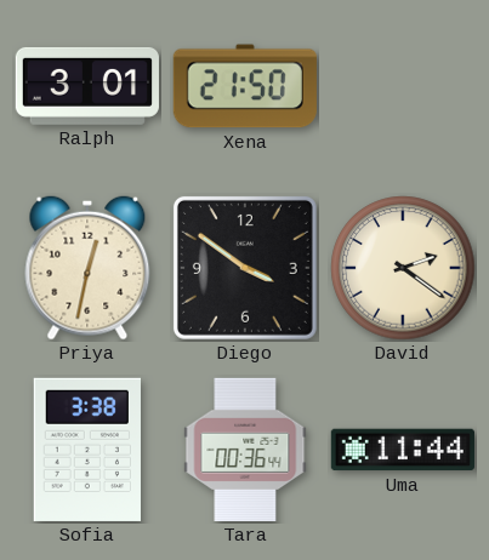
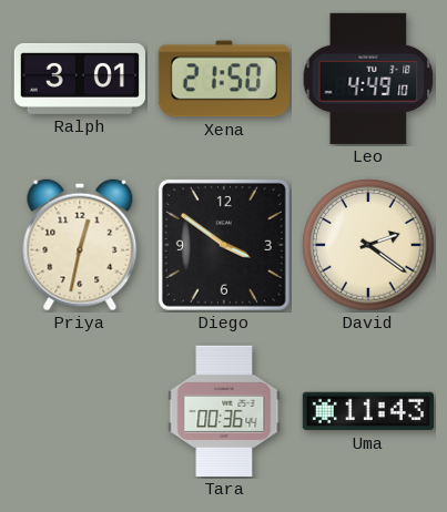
Leo: none -> 4:49 (368, 79)
Sofia: 3:38 -> none (87, 450)
Uma: 11:44 -> 11:43 (368, 411)
